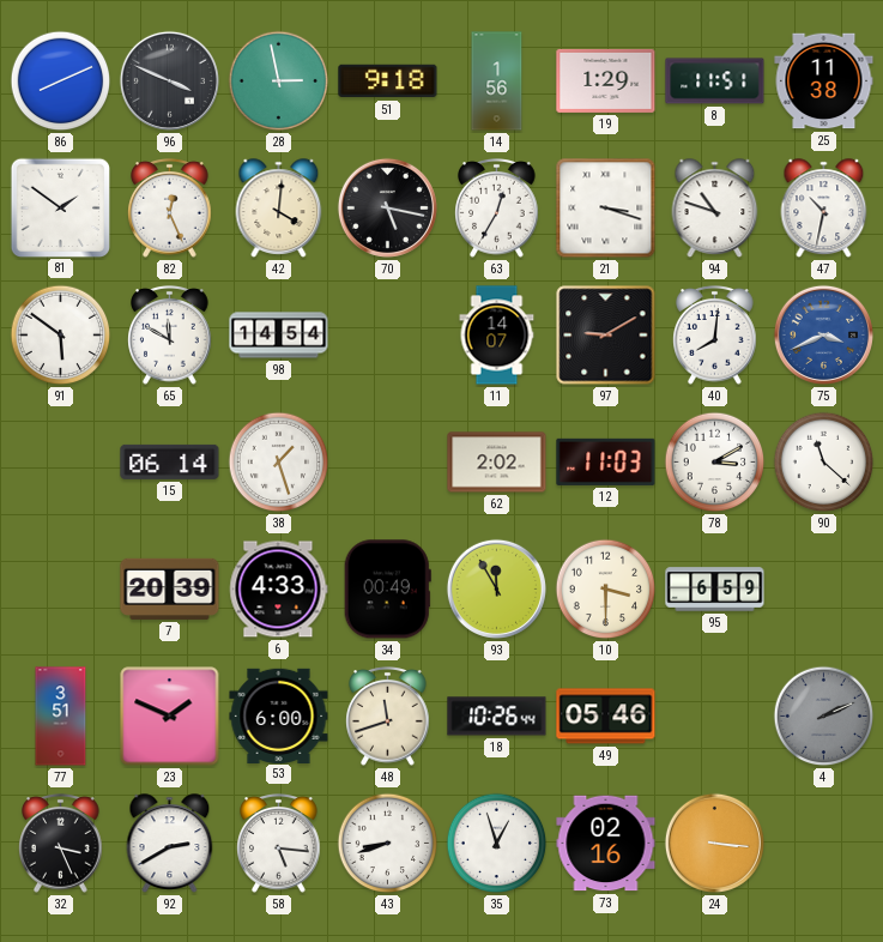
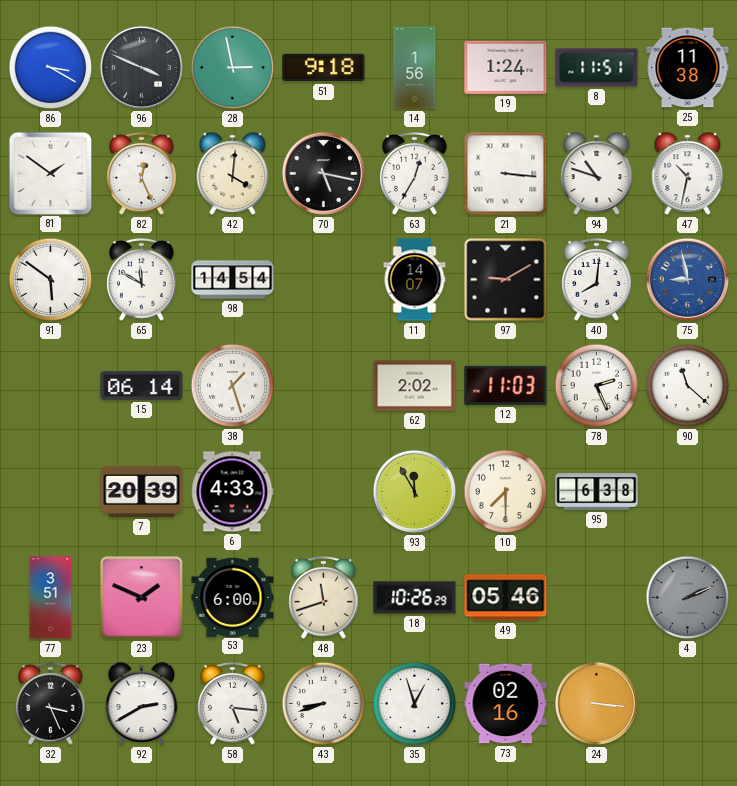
86: 8:11 -> 3:20 (51, 68)
19: 1:29 -> 1:24 (506, 67)
21: 3:18 -> 3:16 (506, 174)
75: 3:41 -> 8:58 (687, 279)
78: 3:10 -> 2:26 (597, 386)
34: 00:49 -> none (387, 590)
10: 3:30 -> 7:30 (506, 492)
95: 6:59 -> 6:38 (597, 492)
18: 10:26:44 -> 10:26:29 (415, 598)
